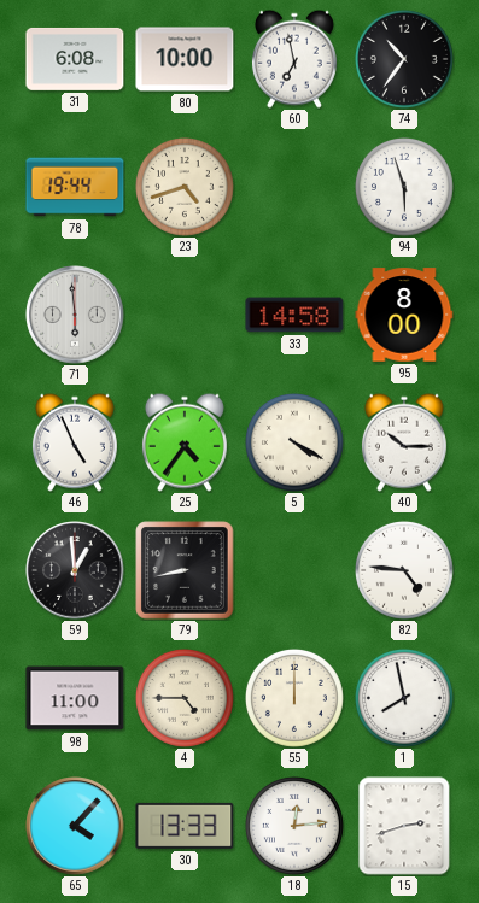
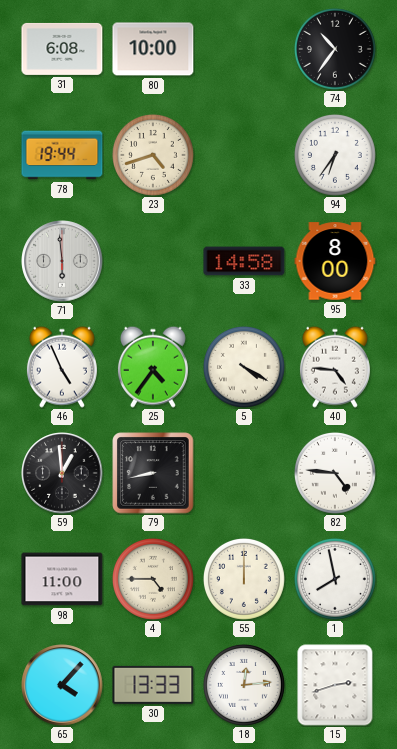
60: 6:58 -> none (294, 59)
94: 5:57 -> 6:36 (335, 155)
40: 10:15 -> 4:46 (335, 367)
